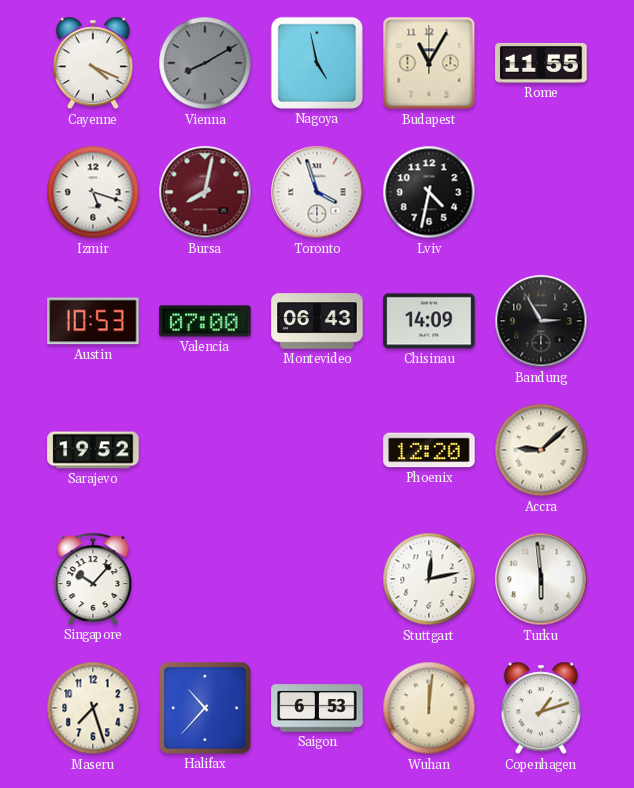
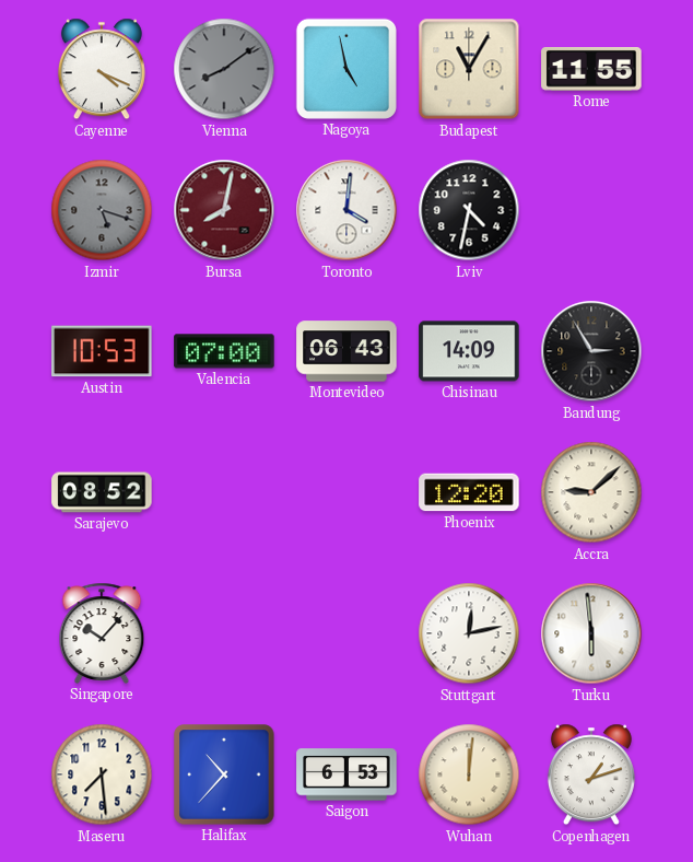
Vienna: 8:10 -> 8:09 (224, 69)
Izmir dial: white -> grey (102, 210)
Toronto: 3:57 -> 4:01 (346, 210)
Sarajevo: 19:52 -> 08:52 (102, 492)
Maseru: 7:27 -> 7:29 (102, 774)
